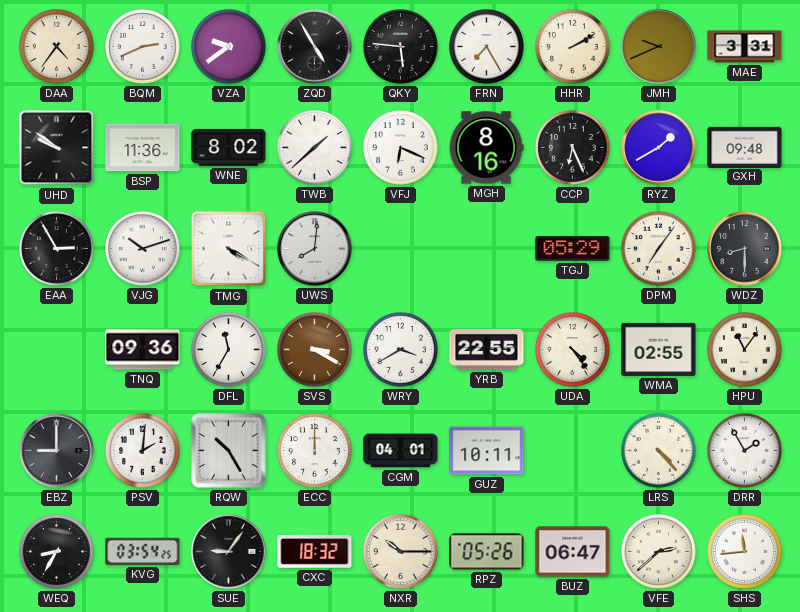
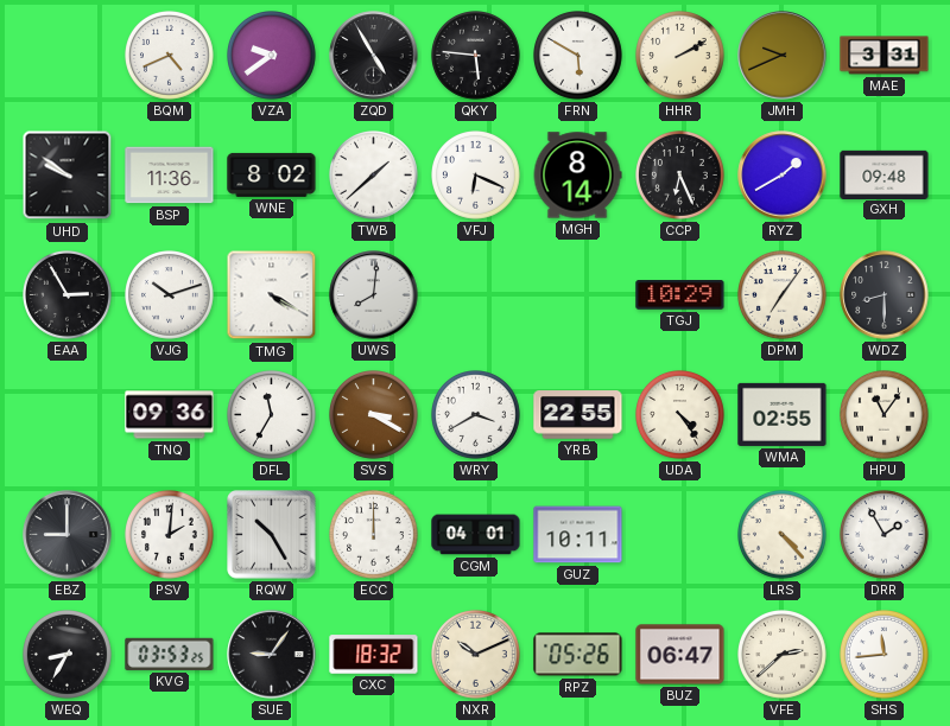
DAA: 4:36 -> none (57, 47)
BQM: 2:41 -> 4:41 (170, 56)
FRN: 7:25 -> 5:50 (578, 56)
MGH: 8:16 -> 8:14 (577, 176)
TGJ: 05:29 -> 10:29 (680, 295)
KVG: 03:54 -> 03:53 (170, 654)
NXR: 10:15 -> 10:11 (476, 655)
